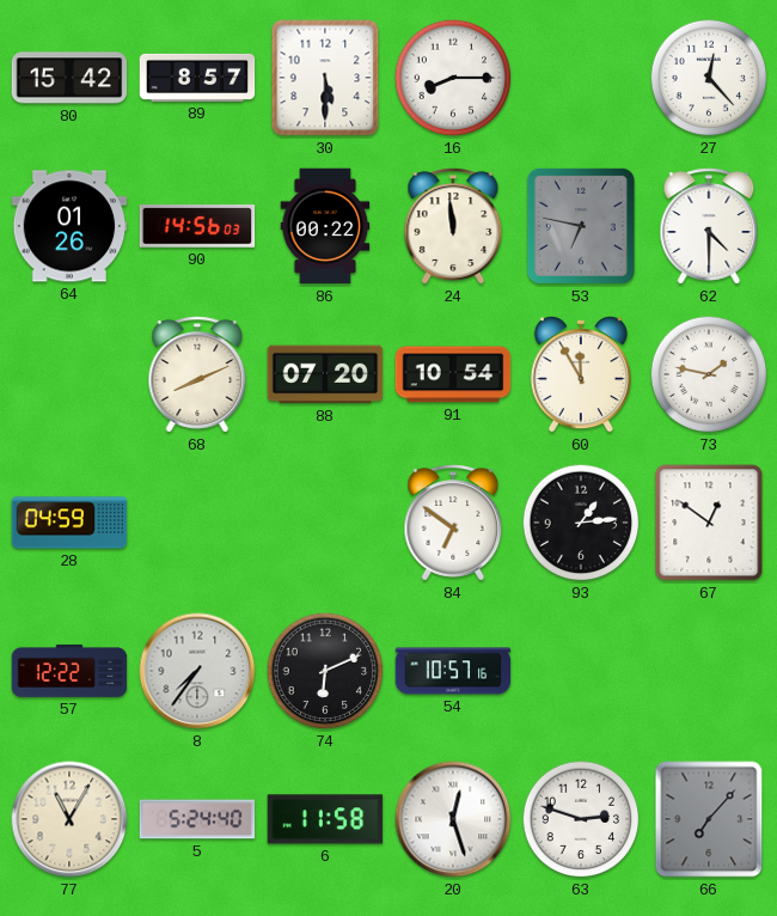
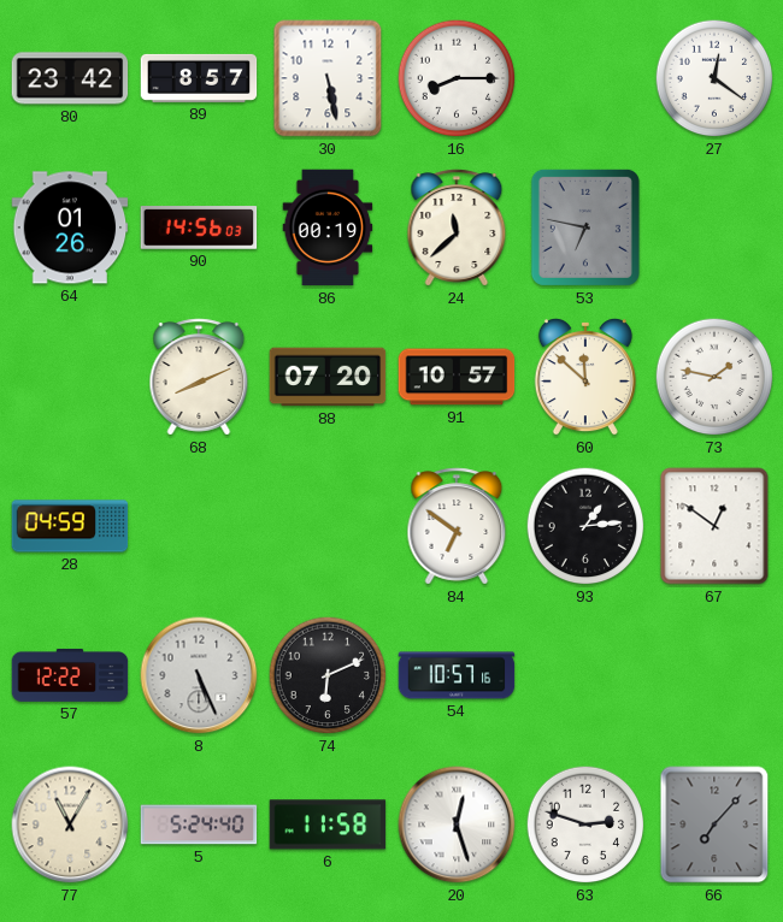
80: 15:42 -> 23:42 (70, 78)
30: 5:30 -> 5:28 (328, 78)
27: 12:23 -> 12:21 (714, 78)
86: 00:22 -> 00:19 (328, 227)
24: 11:59 -> 11:38 (457, 227)
62: 4:30 -> none (709, 226)
91: 10:54 -> 10:57 (457, 377)
60: 11:55 -> 11:52 (585, 378)
8: 7:36 -> 5:26 (199, 675)
